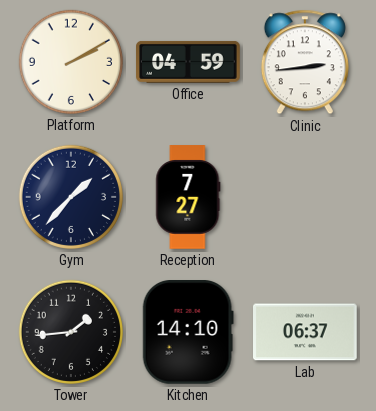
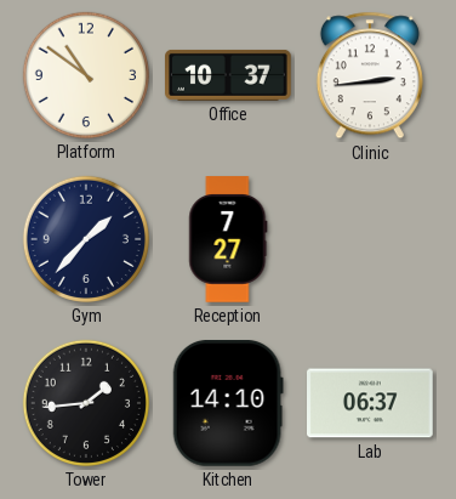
Platform: 2:10 -> 10:51 (86, 75)
Office: 04:59 -> 10:37 (228, 75)
